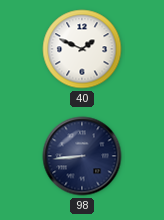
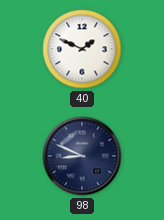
98: 8:44 -> 8:49 (82, 156)
